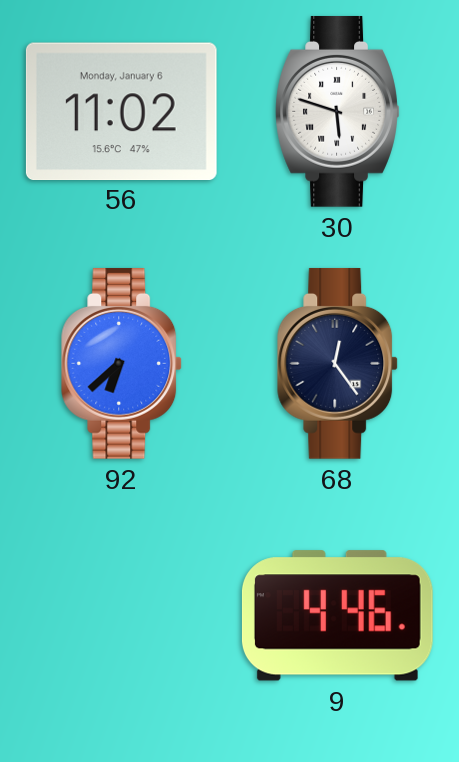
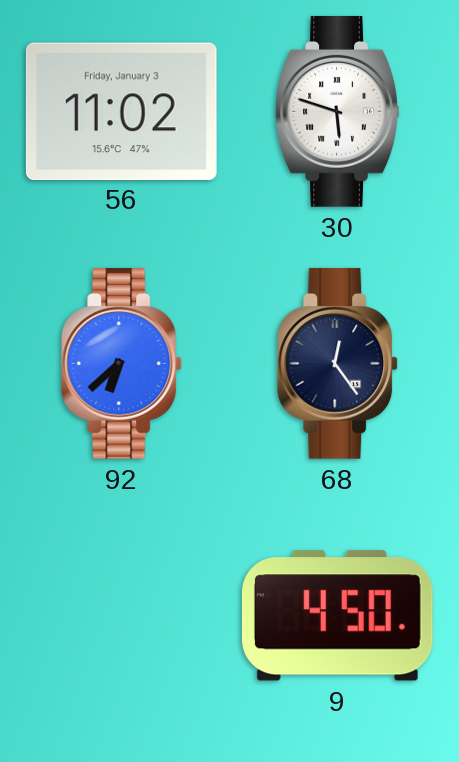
56 date: Monday, January 6 -> Friday, January 3 (121, 111)
9: 4:46 -> 4:50 (337, 616)
